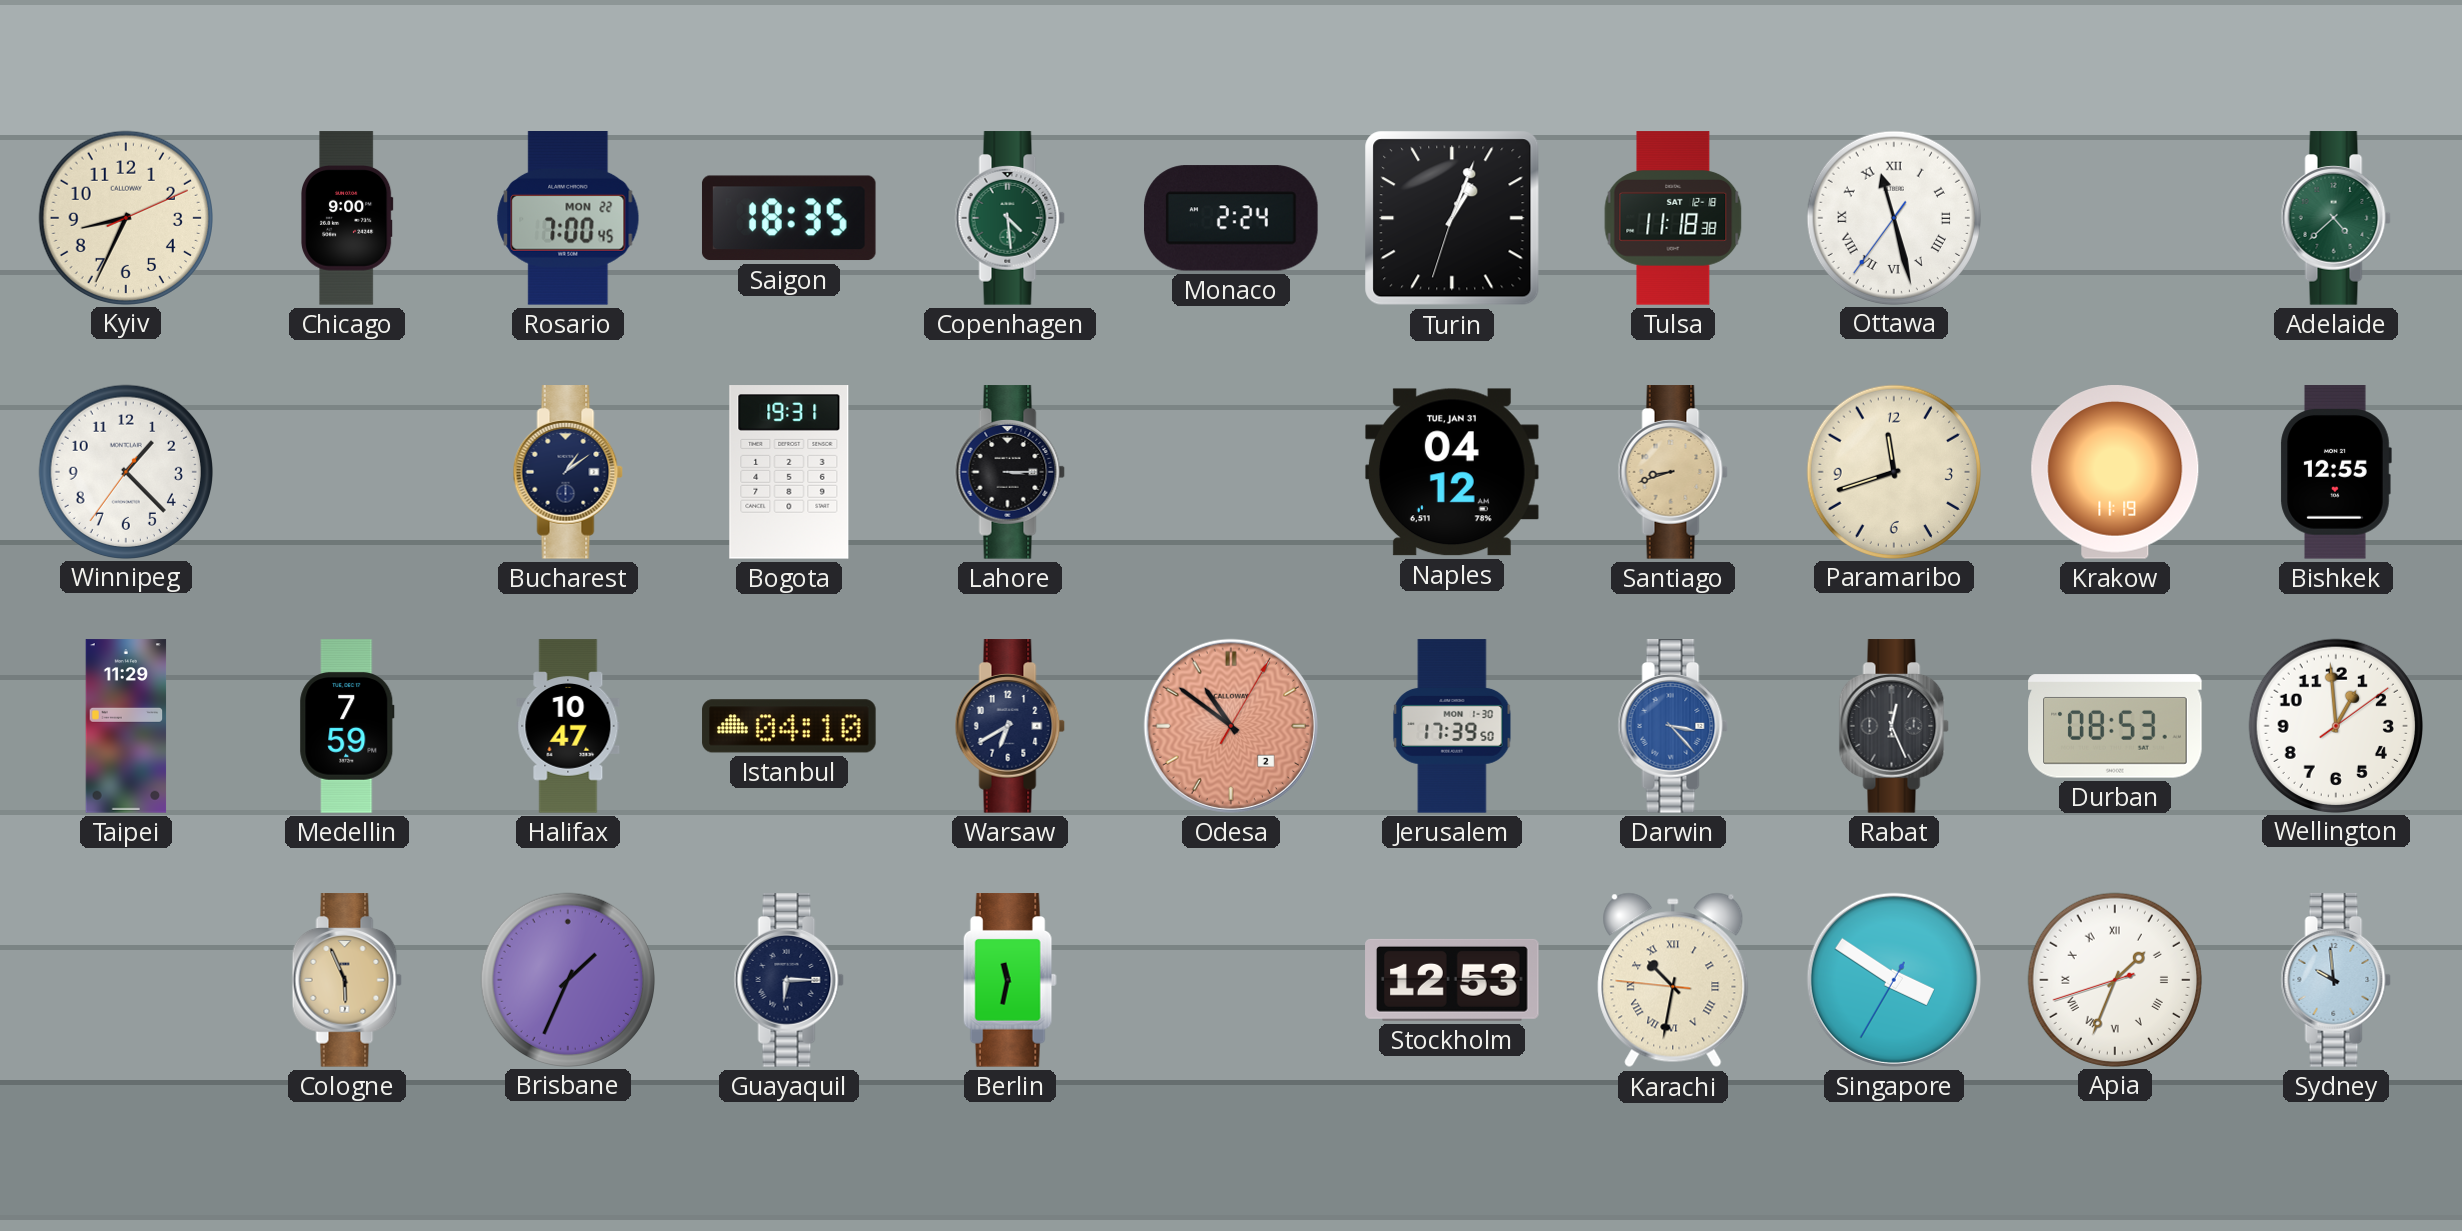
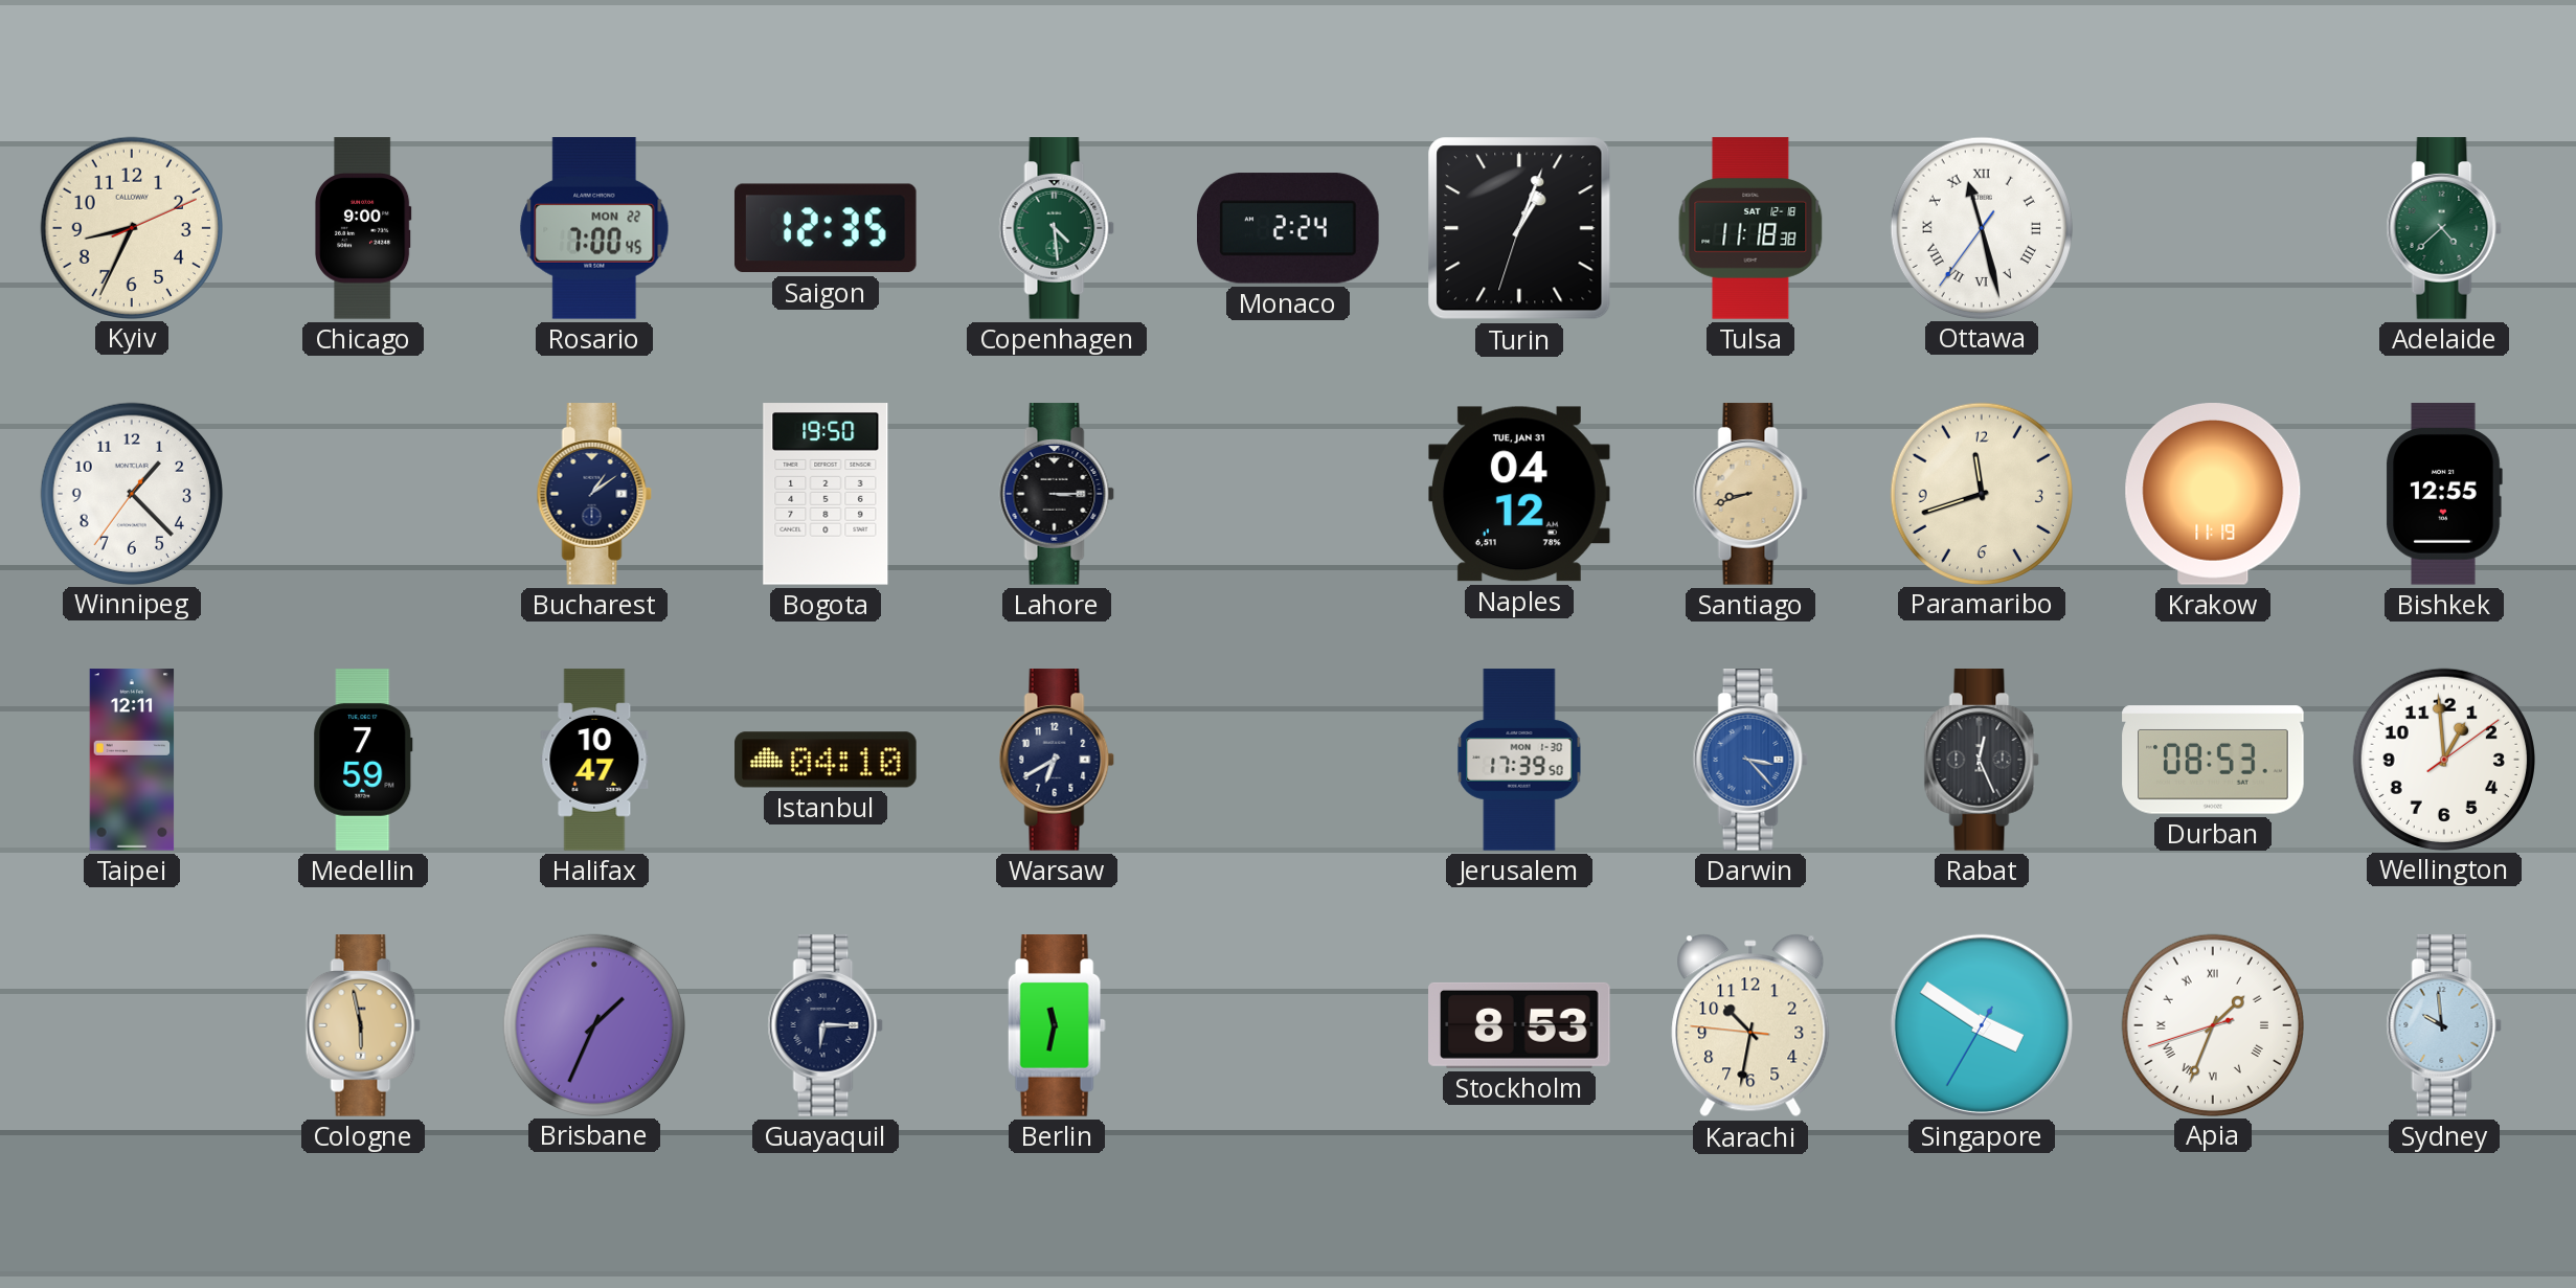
Saigon: 18:35 -> 12:35 (826, 228)
Bogota: 19:31 -> 19:50 (826, 494)
Taipei: 11:29 -> 12:11 (132, 760)
Odesa: 10:51 -> none (1231, 726)
Cologne: 5:56 -> 5:58 (363, 1025)
Stockholm: 12:53 -> 8:53 (1519, 1025)
Karachi numerals: Roman -> Arabic (1750, 1025)
